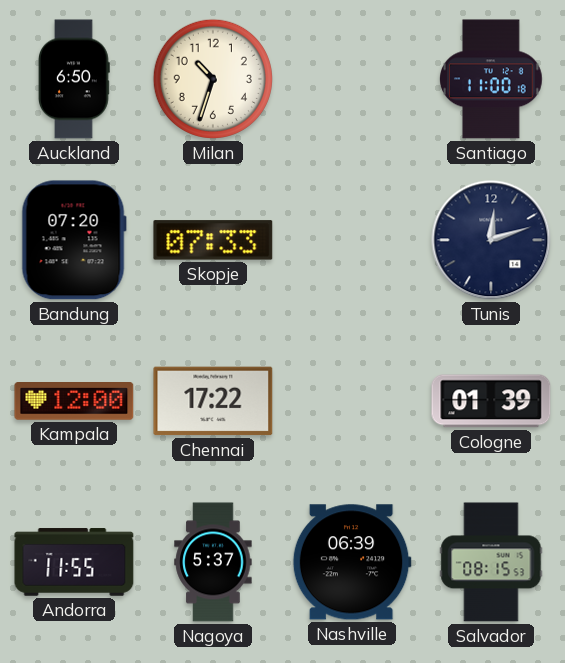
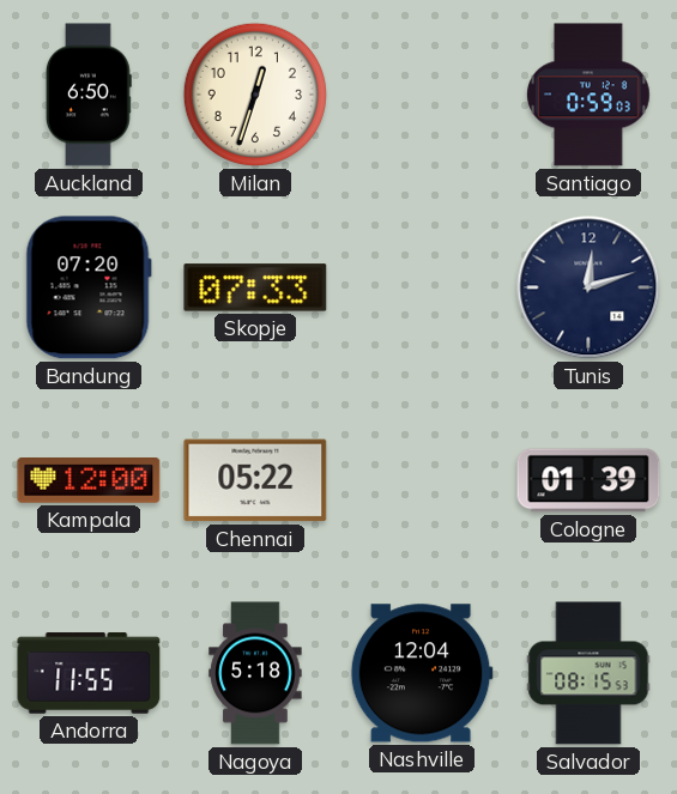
Milan: 10:33 -> 12:33 (255, 95)
Santiago: 11:00 -> 0:59 (590, 95)
Chennai: 17:22 -> 05:22 (255, 480)
Nagoya: 5:37 -> 5:18 (255, 673)
Nashville: 06:39 -> 12:04 (422, 673)
